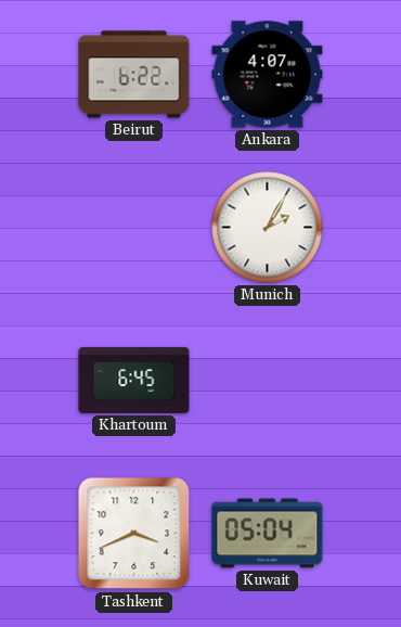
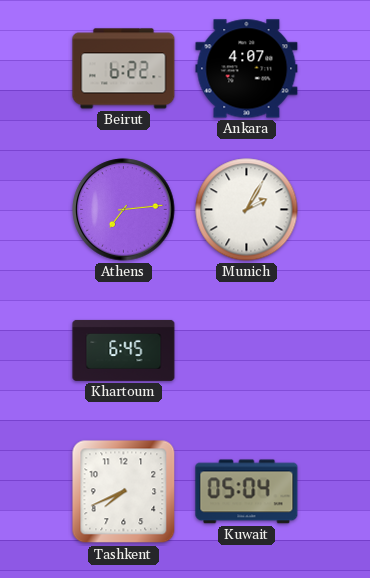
Athens: none -> 7:14 (124, 210)
Tashkent: 3:41 -> 7:41 (124, 492)
